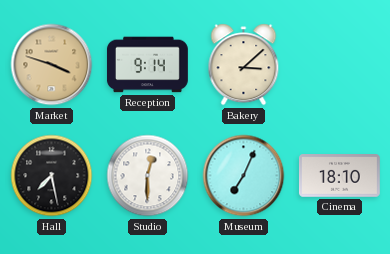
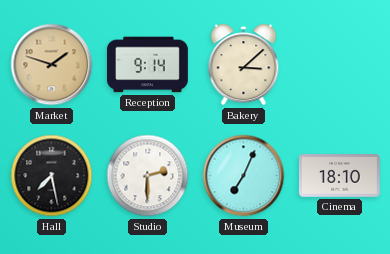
Market: 3:48 -> 1:48 (52, 65)
Studio: 12:30 -> 2:30 (148, 176)
